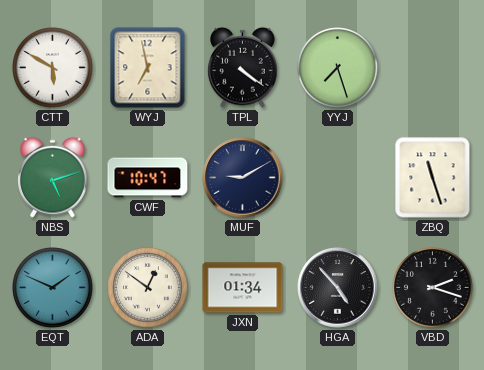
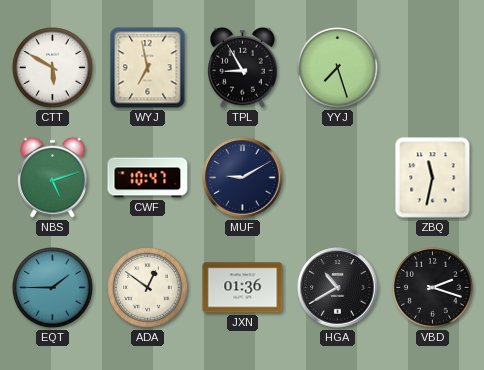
TPL: 4:21 -> 8:55 (243, 67)
ZBQ: 11:27 -> 11:32 (433, 178)
EQT: 1:49 -> 1:45 (53, 288)
JXN: 01:34 -> 01:36 (243, 288)
HGA: 4:53 -> 10:40 (338, 288)
